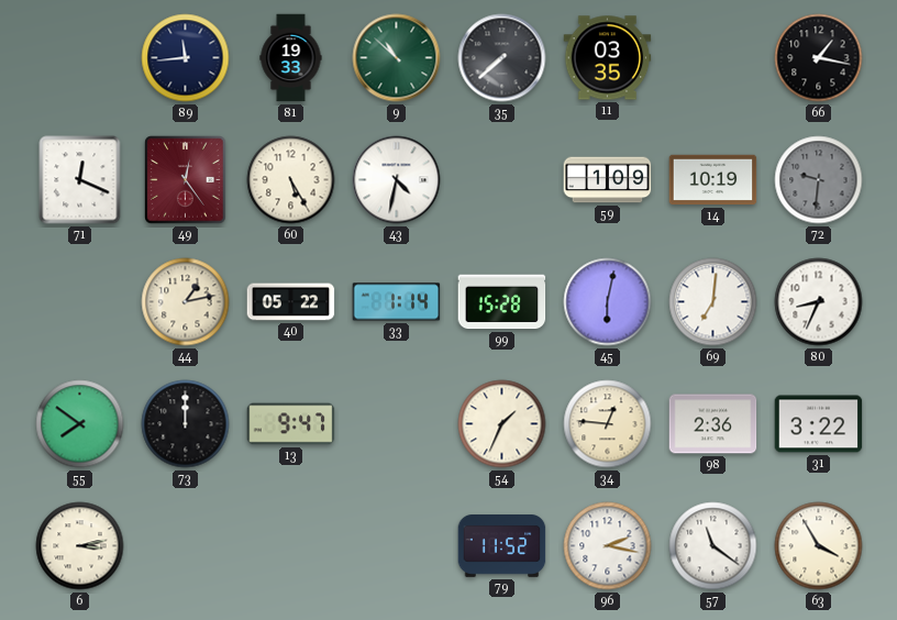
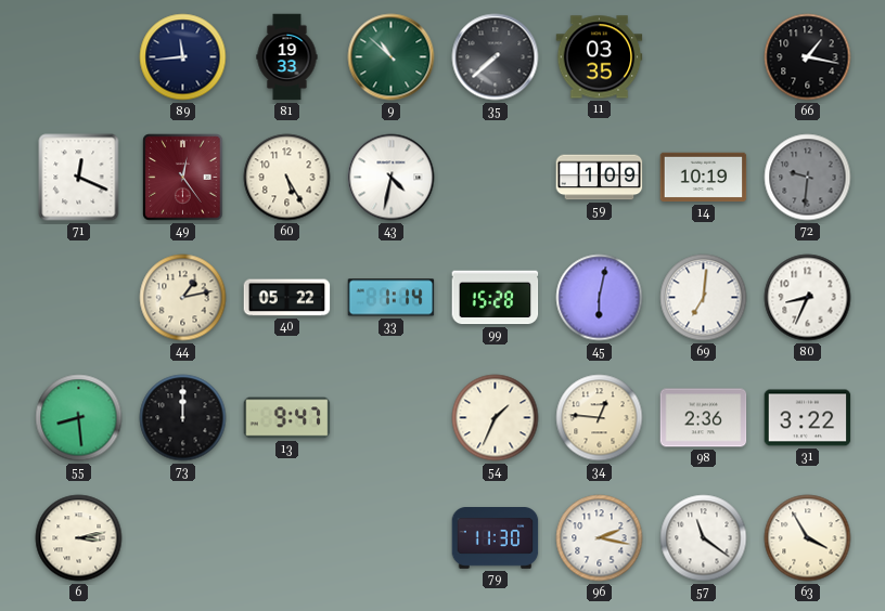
55: 7:51 -> 8:29 (79, 418)
79: 11:52 -> 11:30 (496, 538)
